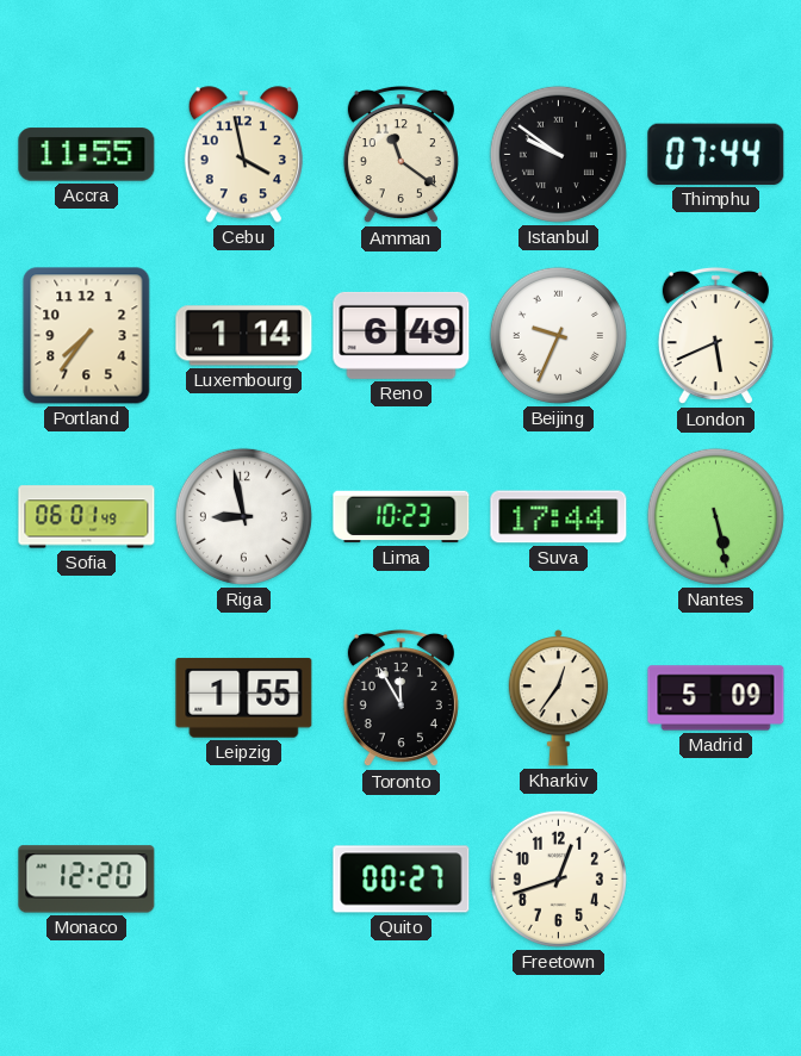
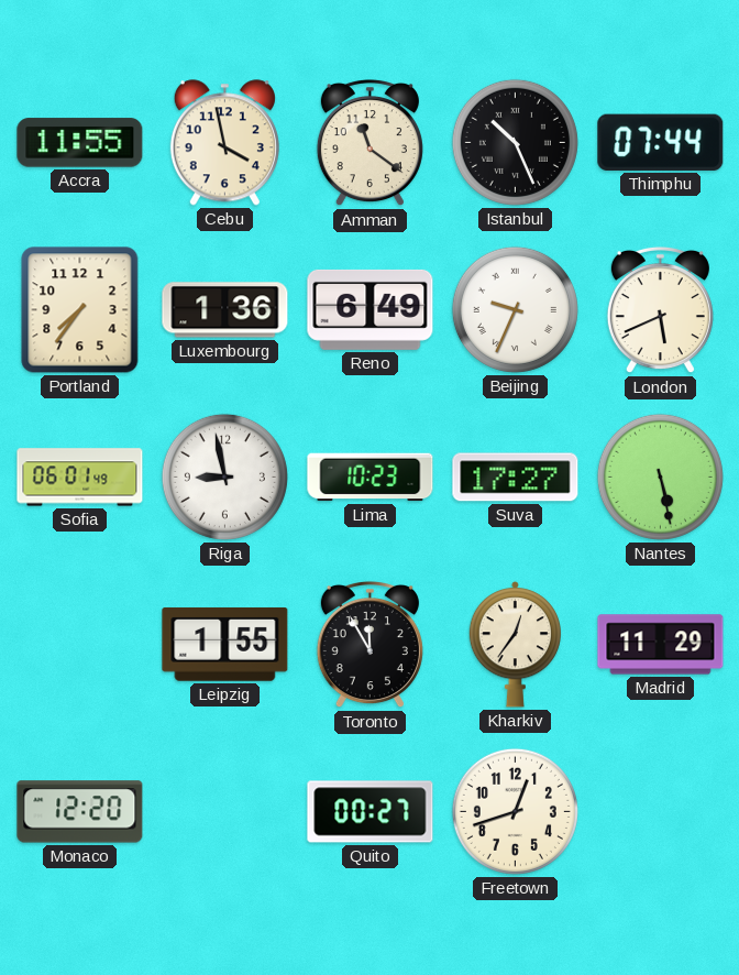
Istanbul: 9:51 -> 10:26 (515, 142)
Luxembourg: 1:14 -> 1:36 (225, 310)
Suva: 17:44 -> 17:27 (516, 478)
Madrid: 5:09 -> 11:29 (661, 645)
